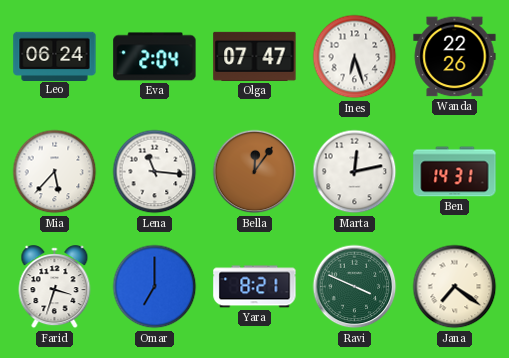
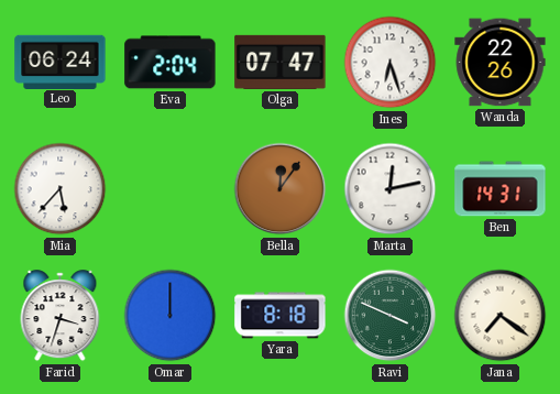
Lena: 11:16 -> none (155, 172)
Omar: 7:00 -> 12:00 (171, 316)
Yara: 8:21 -> 8:18 (281, 316)
